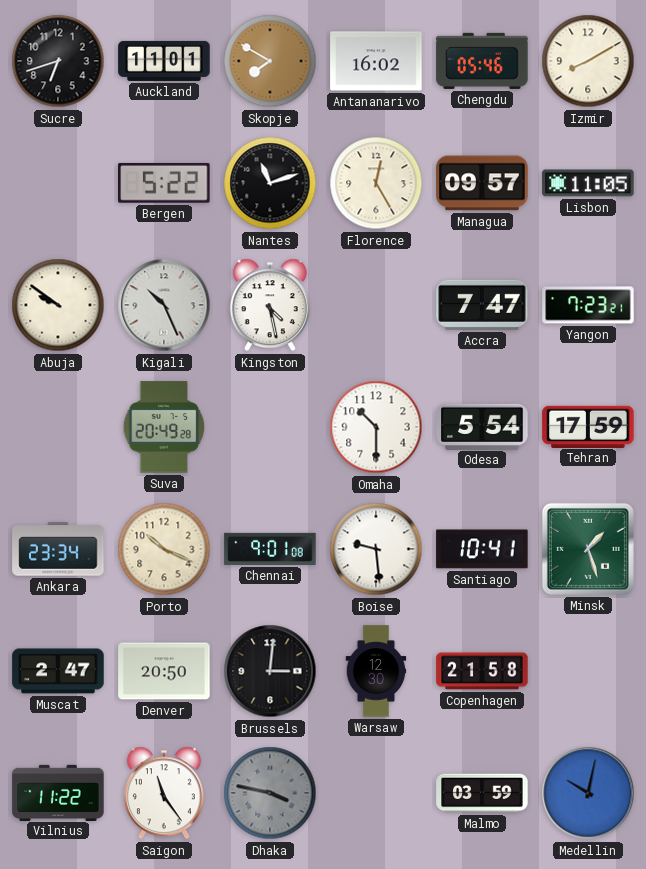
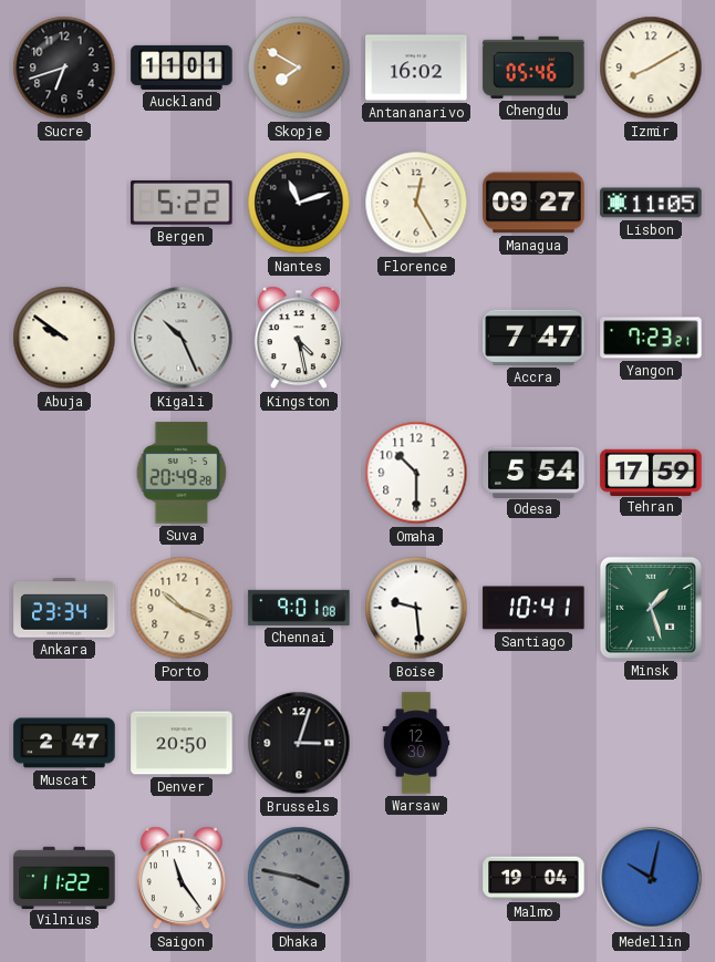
Managua: 09:57 -> 09:27 (533, 203)
Brussels: 3:01 -> 3:03 (299, 743)
Copenhagen: 21:58 -> none (482, 671)
Malmo: 03:59 -> 19:04 (533, 878)
